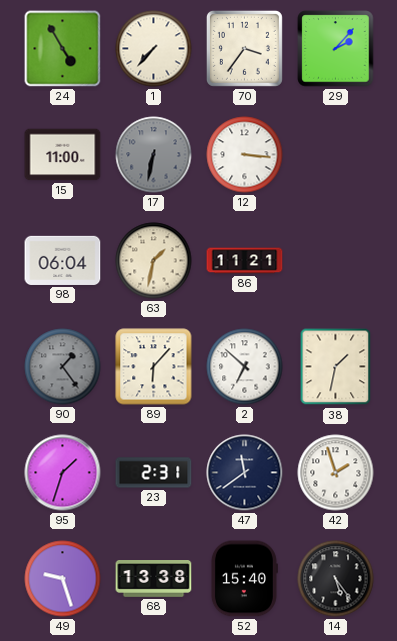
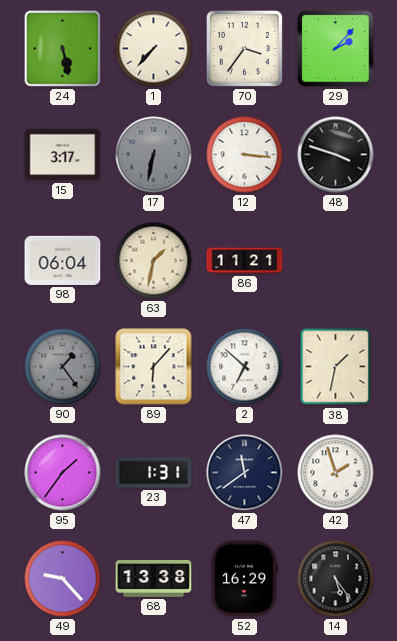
24: 4:55 -> 5:28 (63, 49)
15: 11:00 -> 3:17 (63, 155)
48: none -> 3:48 (336, 155)
95: 1:33 -> 1:36 (63, 473)
23: 2:31 -> 1:31 (154, 473)
49: 9:27 -> 9:23 (63, 579)
52: 15:40 -> 16:29 (244, 579)
